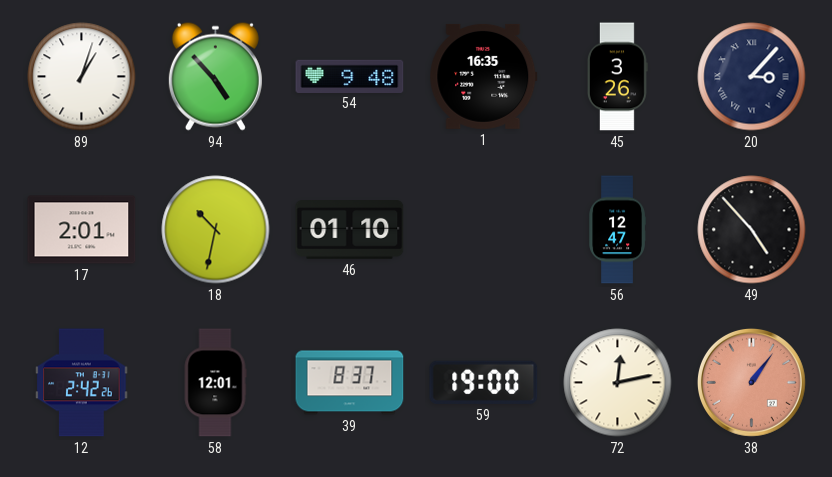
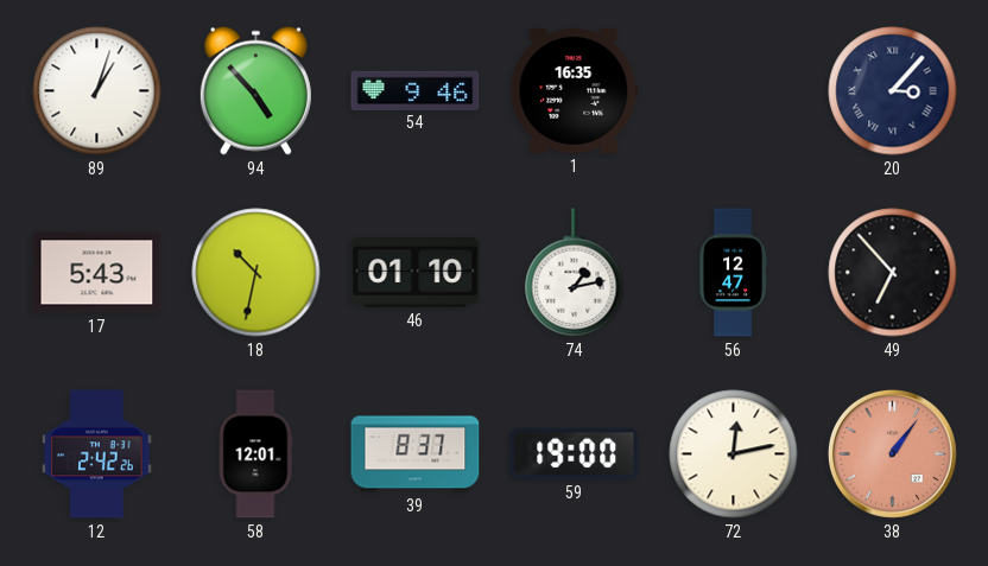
54: 9:48 -> 9:46 (416, 90)
45: 3:26 -> none (617, 77)
17: 2:01 -> 5:43 (97, 273)
74: none -> 1:13 (575, 273)
49: 4:53 -> 6:53 (893, 273)
